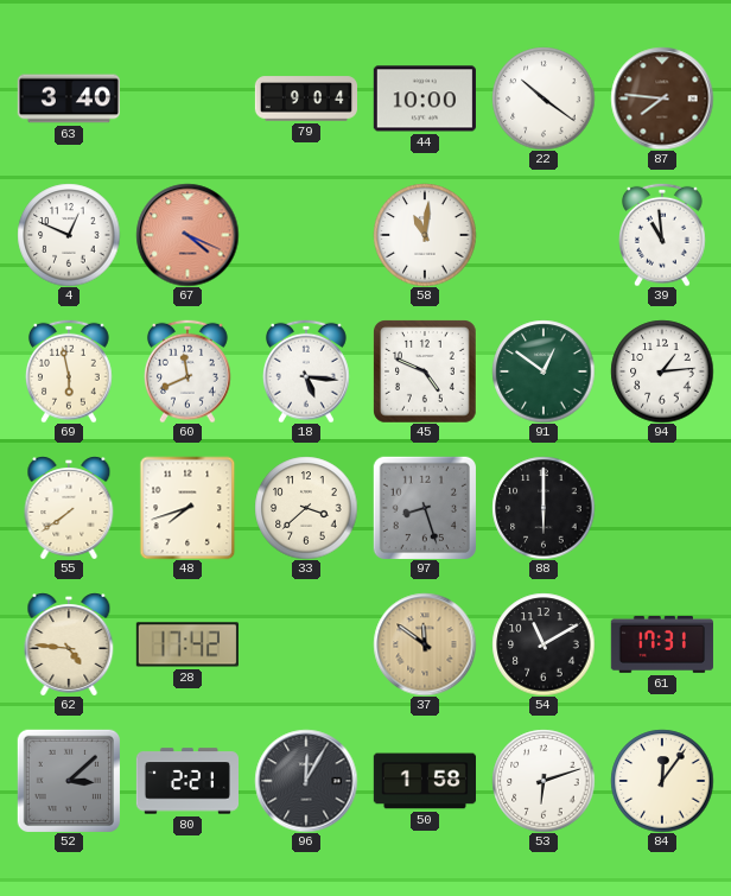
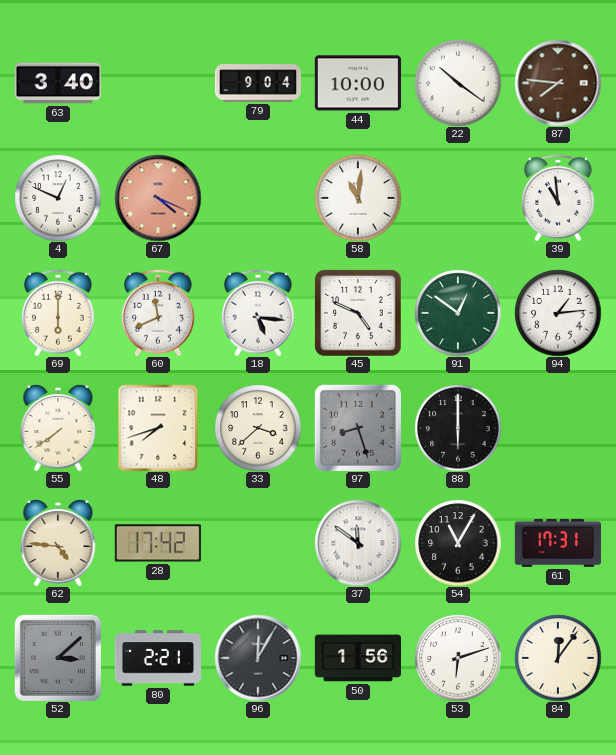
69: 5:58 -> 6:00 (59, 313)
37 dial: champagne -> white (358, 543)
54: 11:10 -> 11:05 (458, 543)
50: 1:58 -> 1:56 (357, 658)
